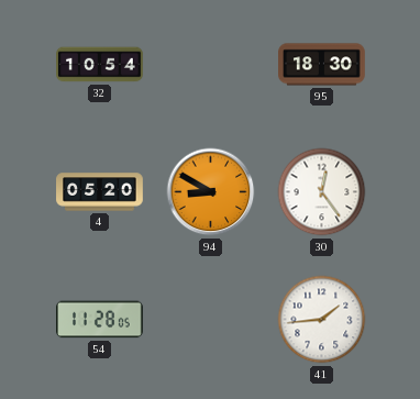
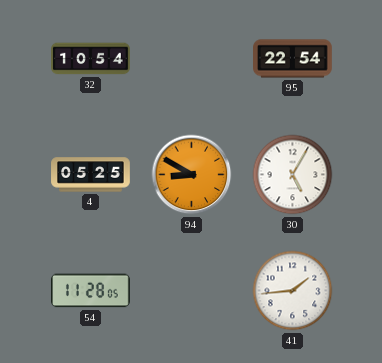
95: 18:30 -> 22:54 (293, 59)
4: 05:20 -> 05:25 (91, 175)
30: 12:24 -> 5:05 (293, 175)
